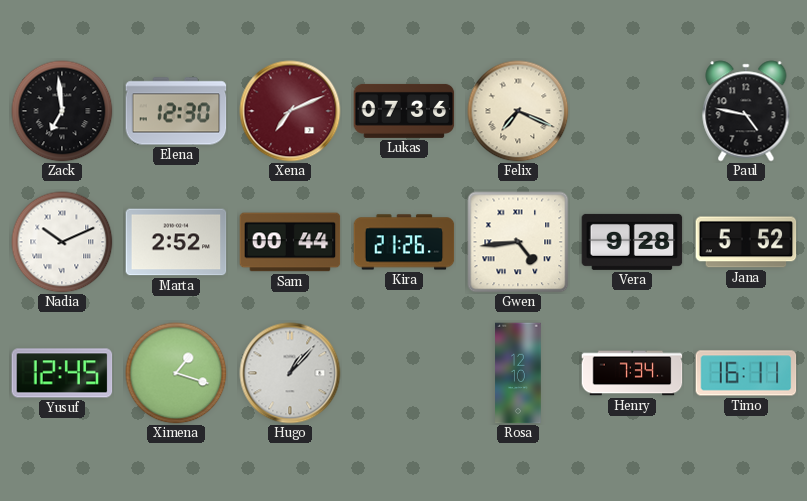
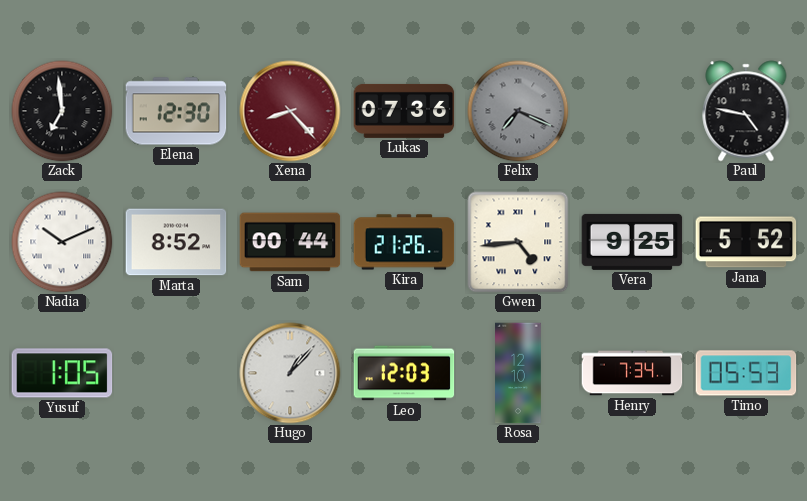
Xena: 7:11 -> 8:23 (290, 111)
Felix dial: cream -> grey (518, 111)
Marta: 2:52 -> 8:52 (176, 242)
Vera: 9:28 -> 9:25 (632, 242)
Yusuf: 12:45 -> 1:05 (62, 373)
Ximena: 1:18 -> none (176, 373)
Leo: none -> 12:03 (404, 373)
Timo: 16:11 -> 05:53 (746, 373)
